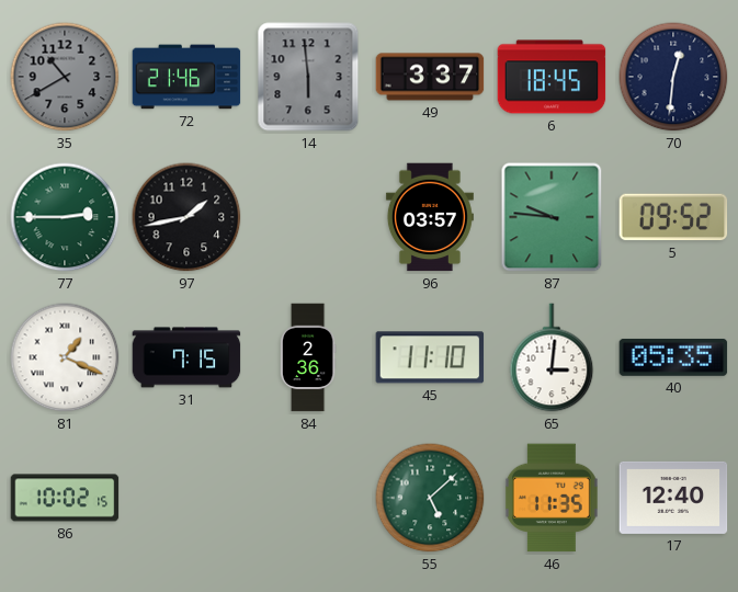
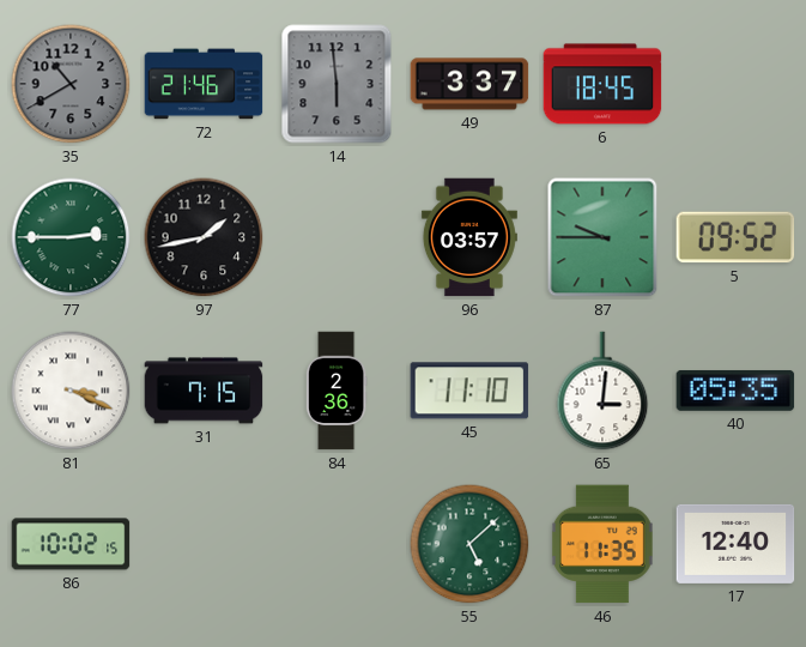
70: 12:31 -> none (673, 77)
87: 9:46 -> 9:45 (602, 237)
81: 1:19 -> 3:19 (71, 391)
